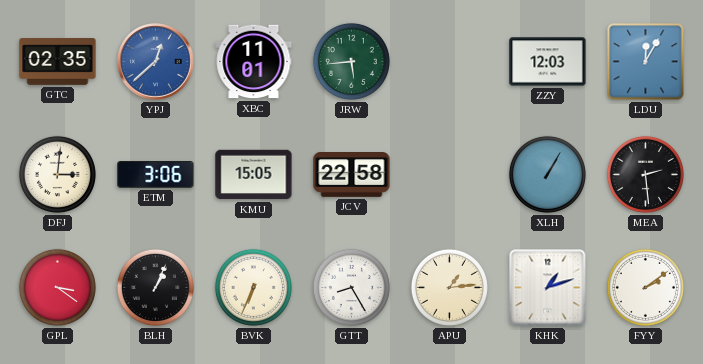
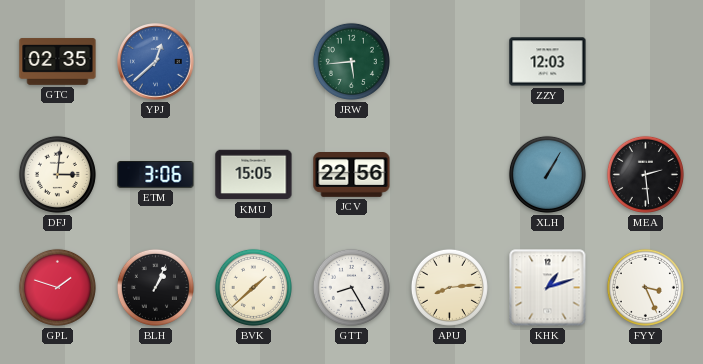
XBC: 11:01 -> none (254, 62)
LDU: 12:05 -> none (646, 62)
JCV: 22:58 -> 22:56 (352, 175)
GPL: 3:21 -> 1:48 (57, 287)
BVK: 6:34 -> 1:38 (253, 287)
APU: 1:14 -> 8:14 (449, 287)
FYY: 2:09 -> 3:26 (645, 287)
